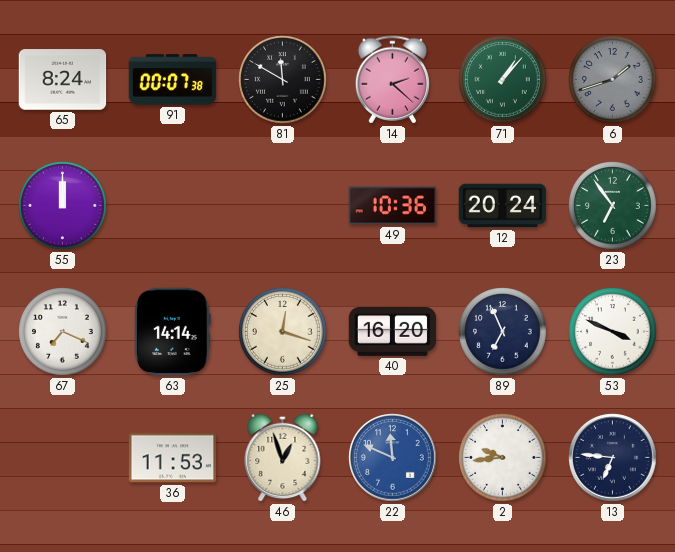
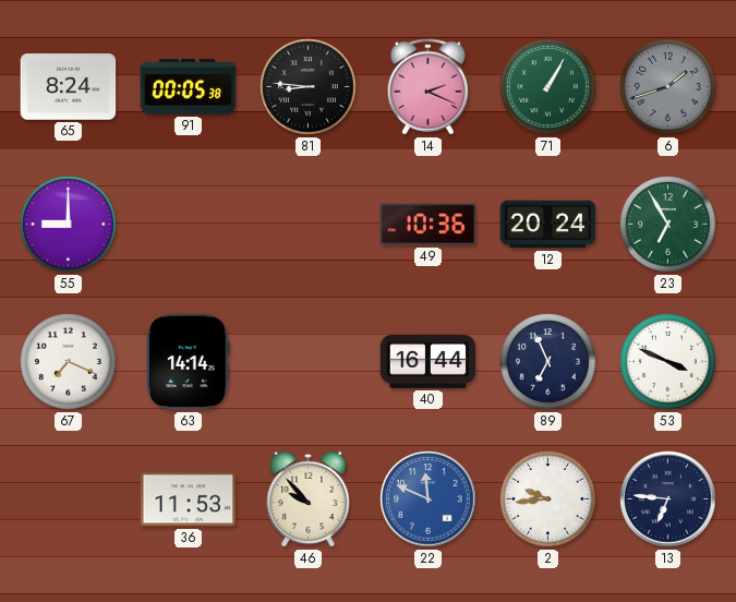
91: 00:07 -> 00:05 (189, 87)
81: 11:50 -> 8:46 (309, 87)
14: 2:22 -> 2:19 (427, 87)
71: 1:07 -> 1:05 (548, 87)
55: 12:00 -> 9:00 (69, 225)
23: 6:54 -> 6:55 (668, 225)
25: 12:18 -> none (283, 332)
40: 16:20 -> 16:44 (429, 362)
46: 12:57 -> 9:53 (309, 498)
